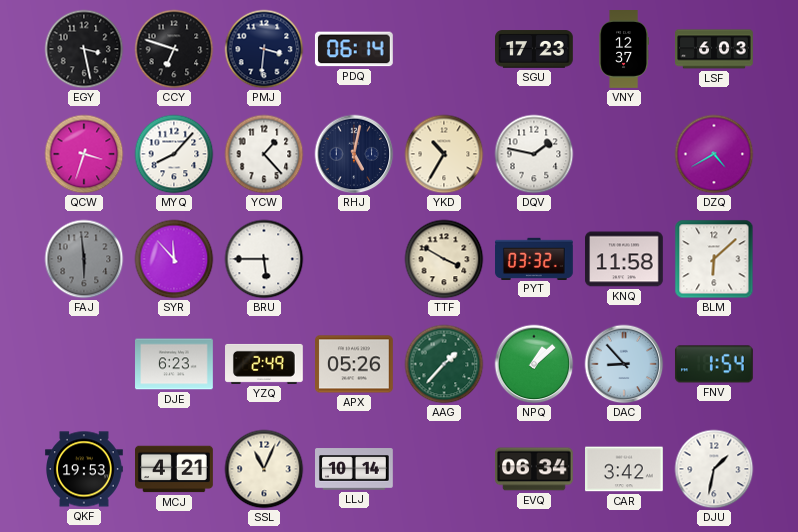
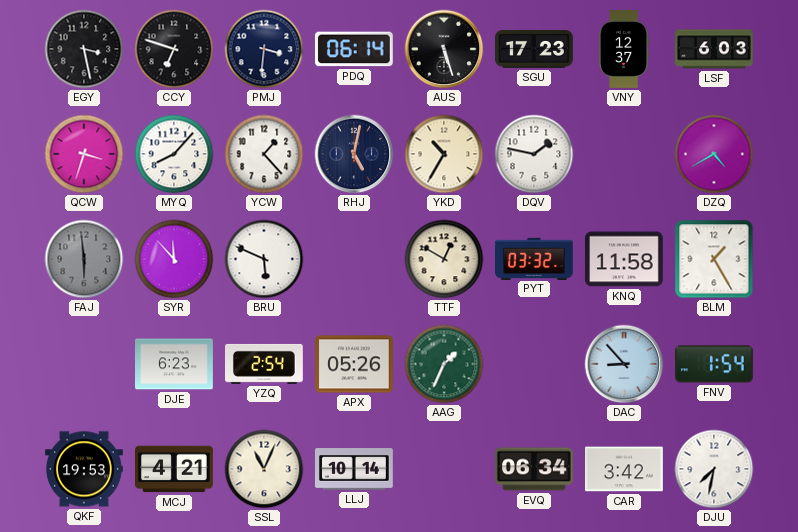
AUS: none -> 5:27 (444, 49)
BRU: 5:45 -> 5:49 (264, 259)
TTF: 3:50 -> 12:50 (444, 259)
BLM: 6:08 -> 1:25 (714, 259)
YZQ: 2:49 -> 2:54 (265, 364)
AAG: 1:37 -> 1:34 (444, 364)
NPQ: 1:08 -> none (534, 364)
DJU: 1:32 -> 7:32 (714, 469)
